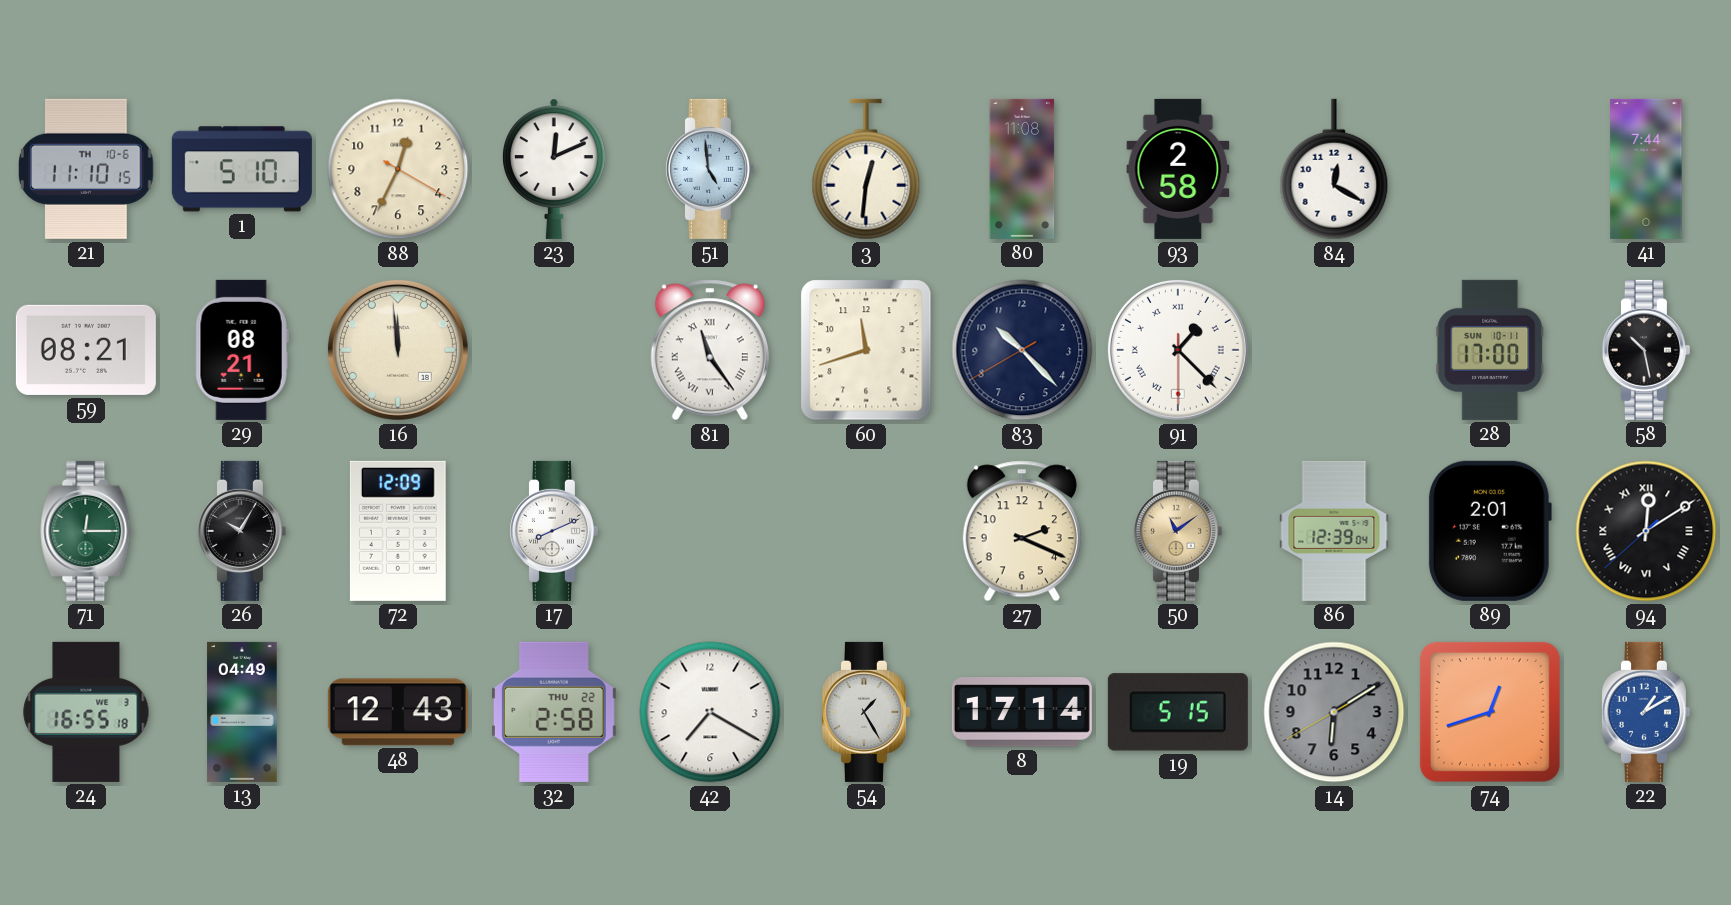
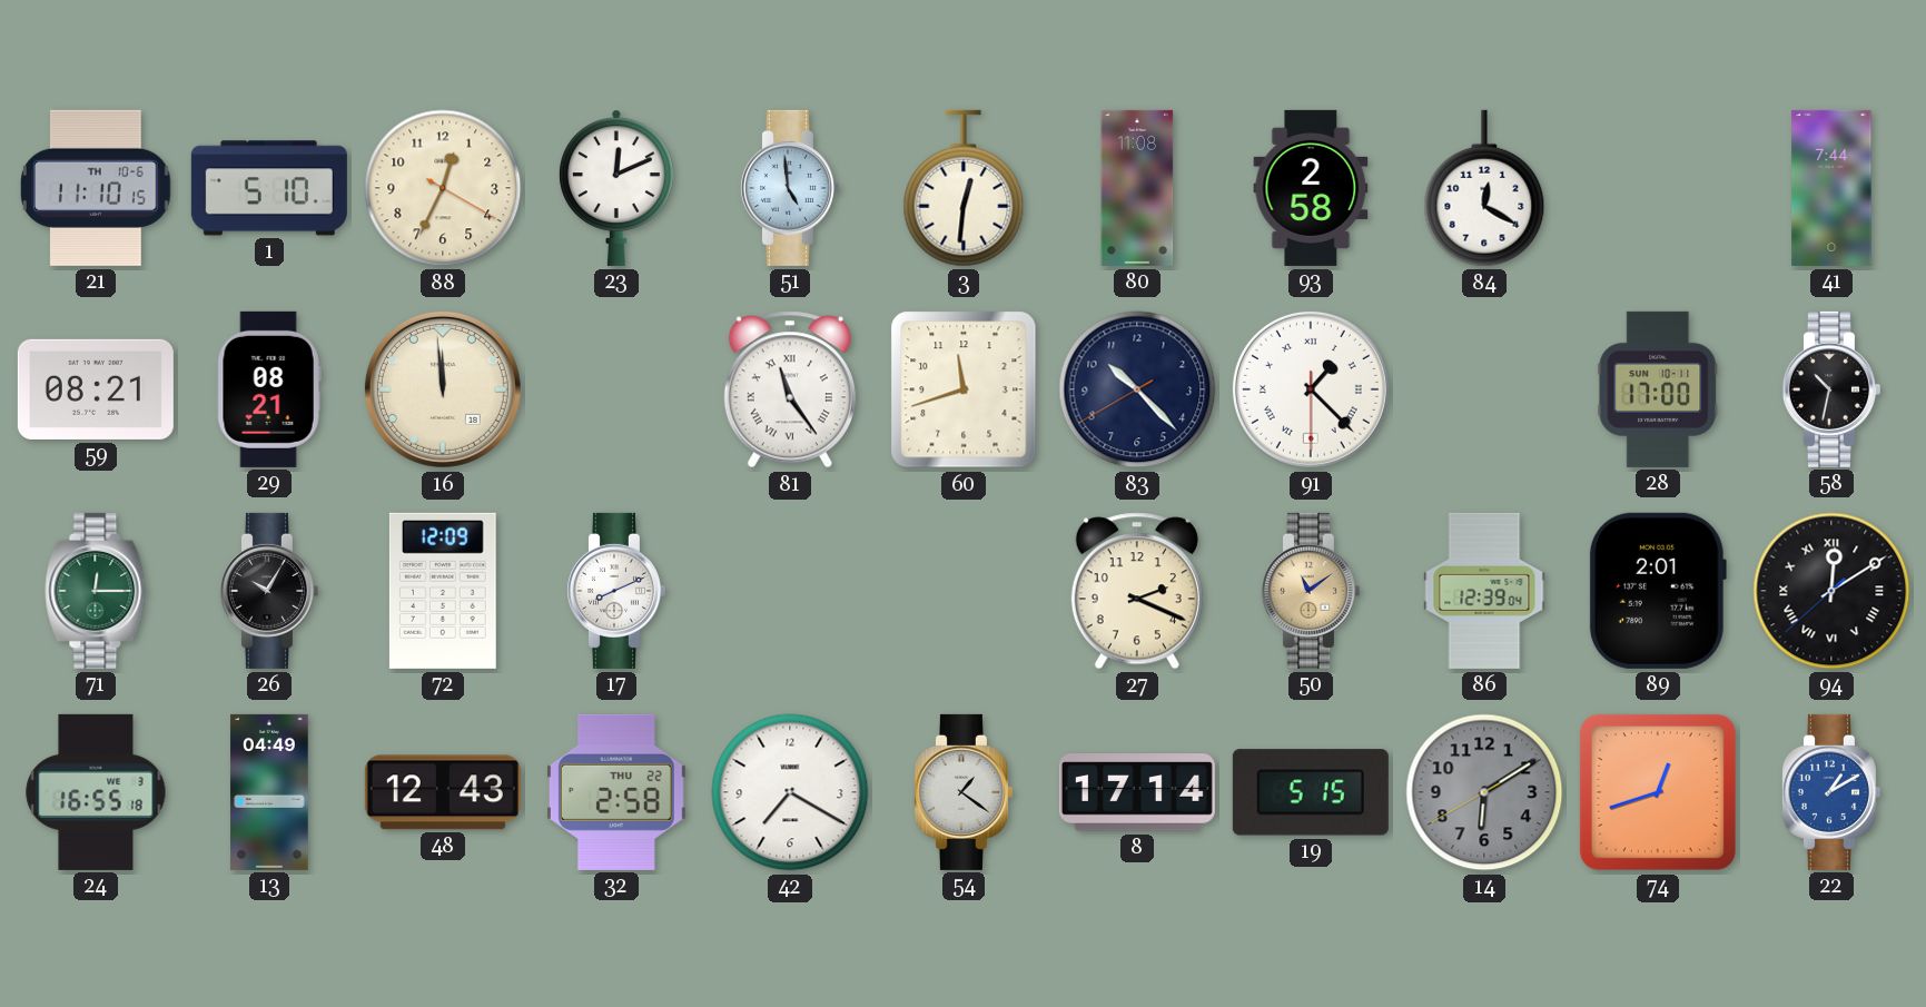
58: 10:28 -> 10:32 (1830, 389)
54: 1:25 -> 1:21 (962, 792)
